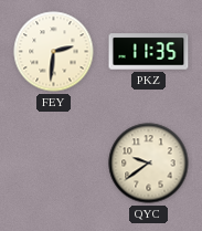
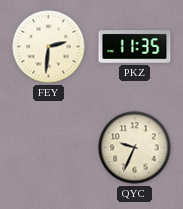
QYC: 9:39 -> 9:34 (135, 148)
